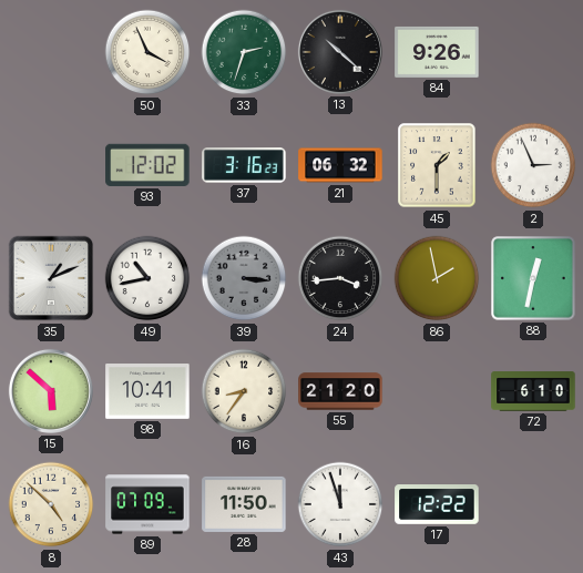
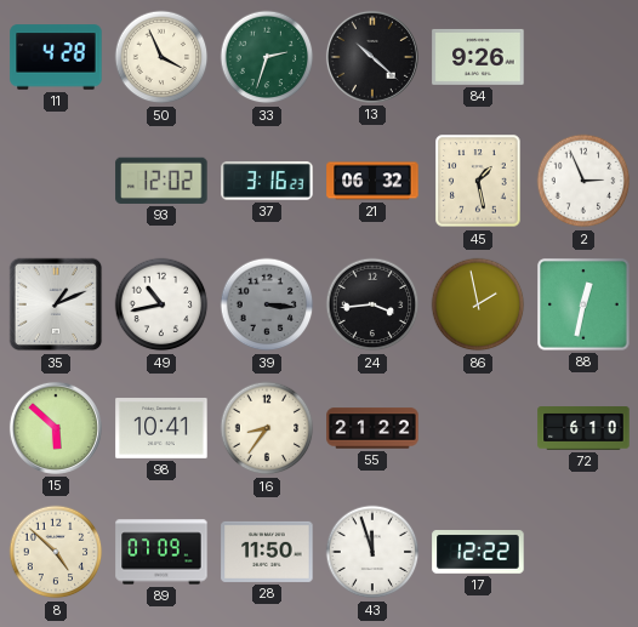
11: none -> 4:28 (56, 57)
45: 1:30 -> 1:28 (478, 181)
55: 21:20 -> 21:22 (372, 428)
